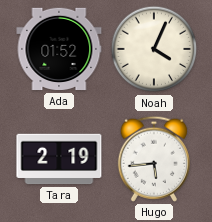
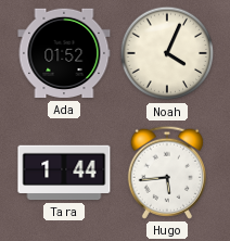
Tara: 2:19 -> 1:44 (64, 173)
